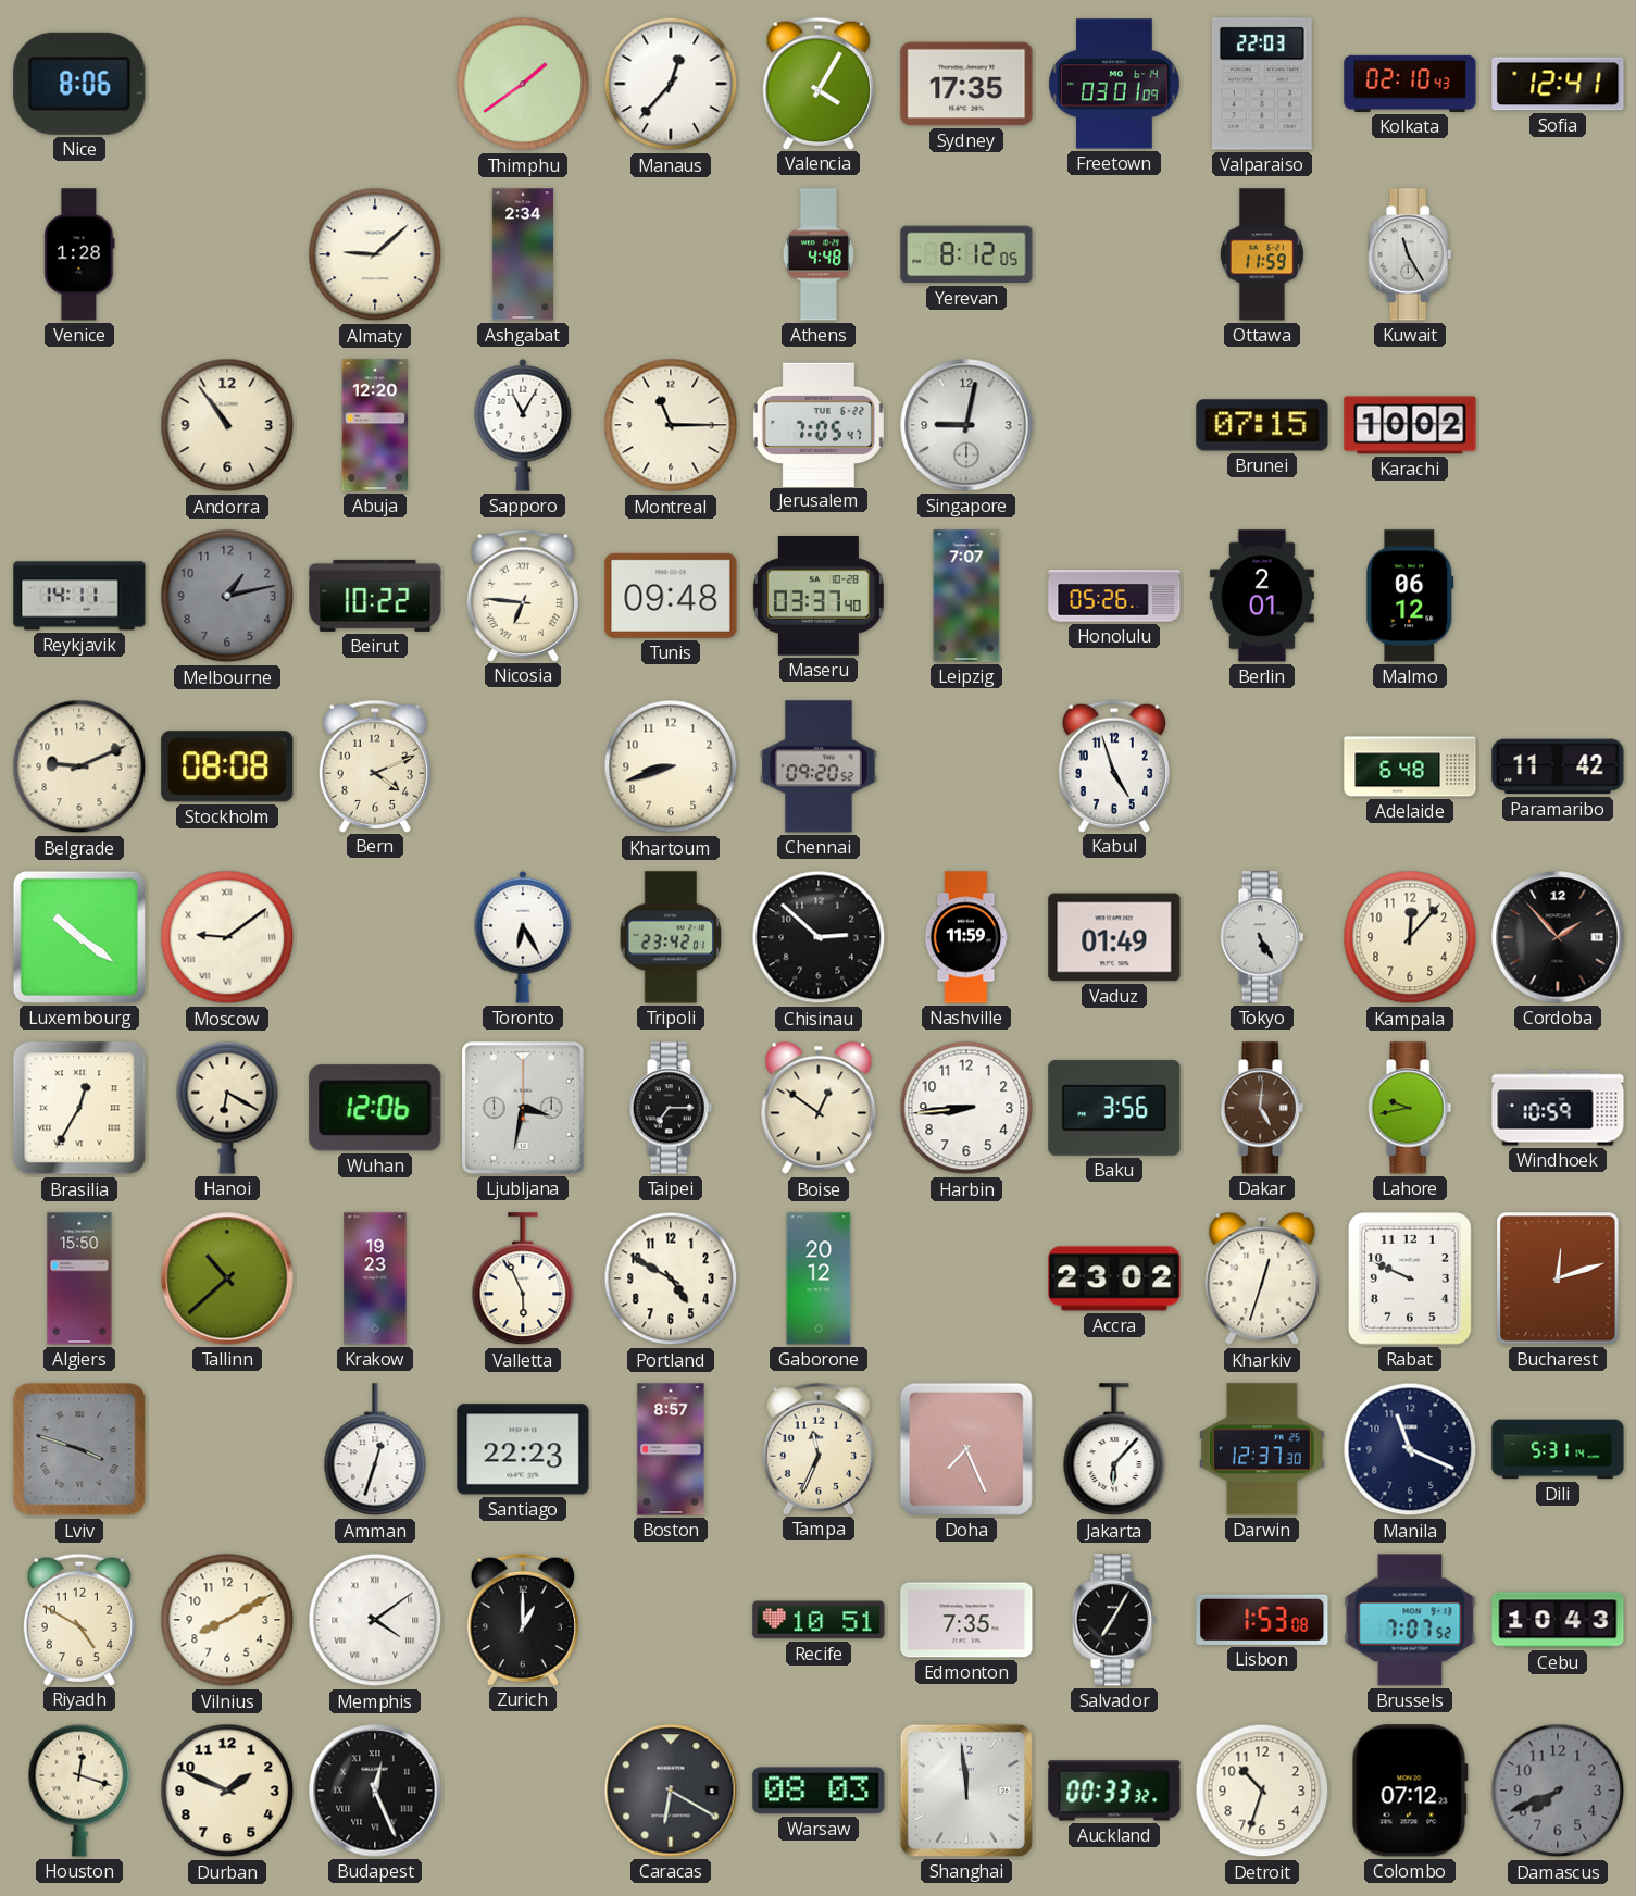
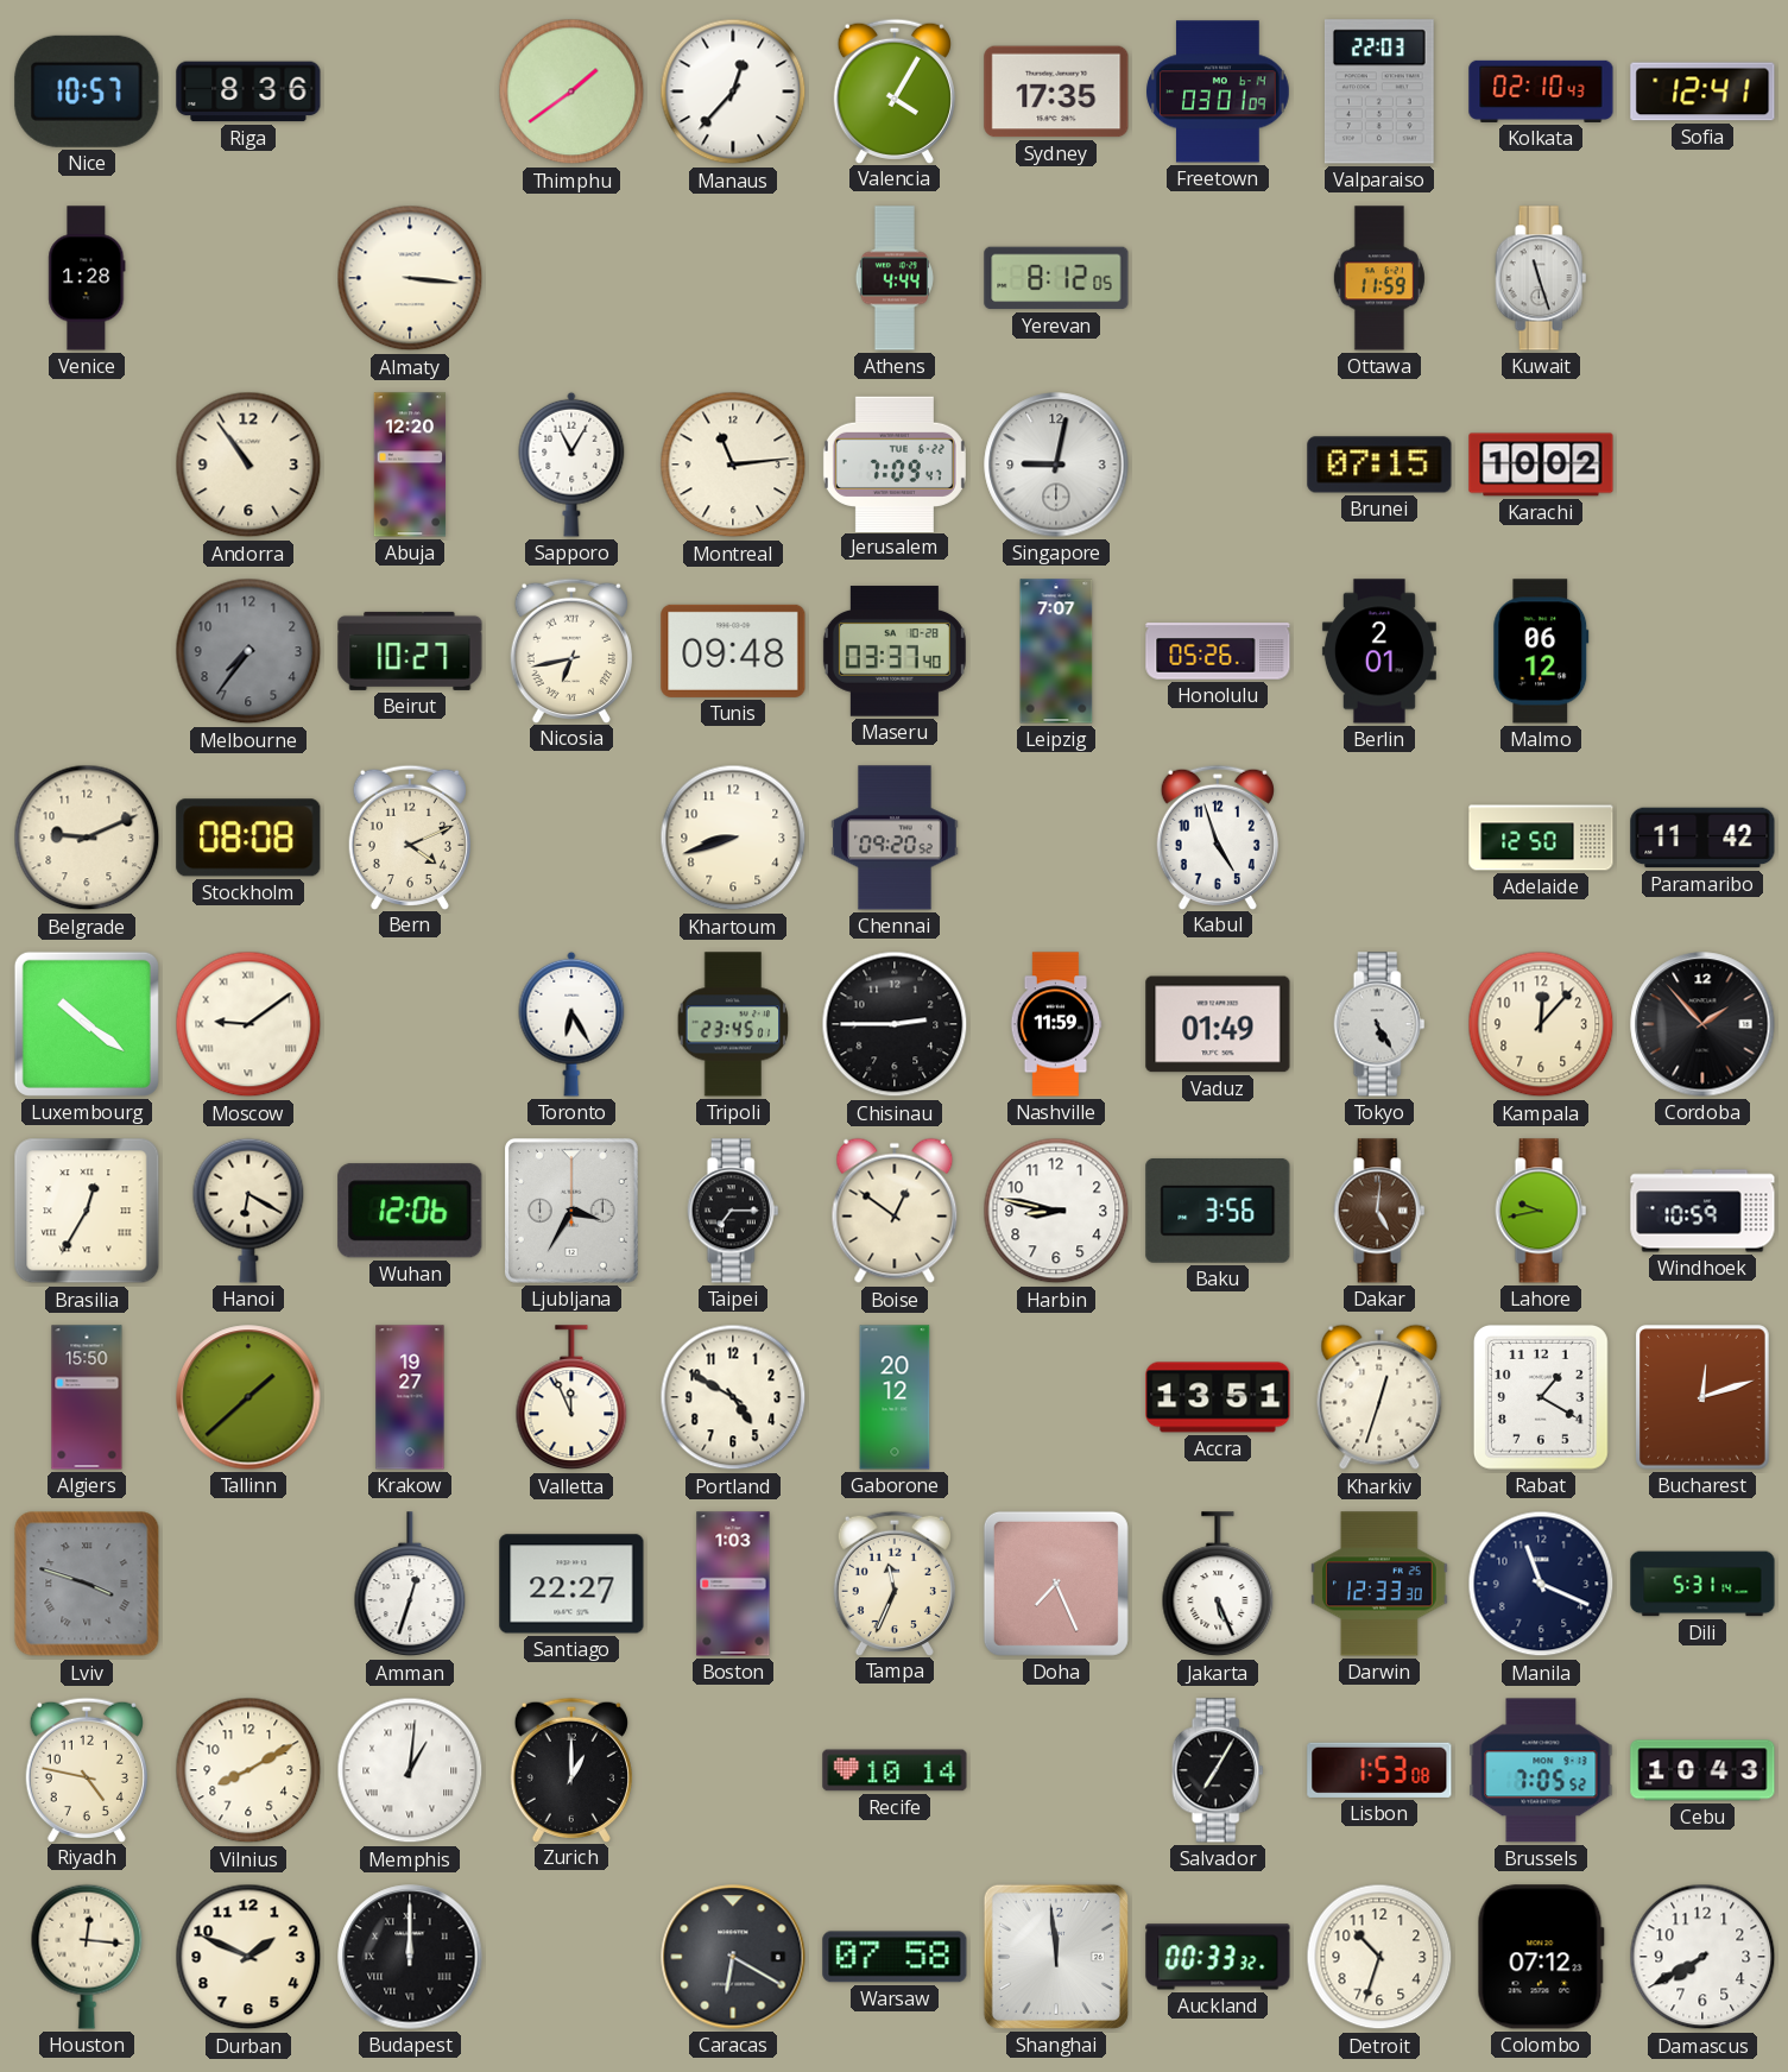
Nice: 8:06 -> 10:57 (87, 91)
Riga: none -> 8:36 (248, 91)
Almaty: 9:08 -> 3:16 (410, 278)
Ashgabat: 2:34 -> none (523, 254)
Athens: 4:48 -> 4:44 (895, 278)
Kuwait: 11:25 -> 11:27 (1541, 278)
Montreal: 11:15 -> 11:14 (733, 465)
Jerusalem: 7:05 -> 7:09 (895, 463)
Reykjavik: 14:11 -> none (79, 596)
Melbourne: 1:13 -> 7:36 (248, 651)
Beirut: 10:22 -> 10:27 (410, 651)
Nicosia: 6:46 -> 6:43 (571, 650)
Adelaide: 6:48 -> 12:50 (1541, 838)
Tripoli: 23:42 -> 23:45 (733, 1024)
Chisinau: 2:52 -> 2:45 (895, 1024)
Ljubljana: 3:32 -> 3:35 (573, 1212)
Harbin: 8:44 -> 8:47 (1056, 1211)
Tallinn: 10:38 -> 1:38 (248, 1397)
Krakow: 19:23 -> 19:27 (410, 1397)
Valletta: 5:56 -> 11:56 (571, 1398)
Accra: 23:02 -> 13:51 (1218, 1397)
Rabat: 9:49 -> 1:20 (1541, 1397)
Santiago: 22:23 -> 22:27 (571, 1584)
Boston: 8:57 -> 1:03 (733, 1584)
Jakarta: 6:07 -> 5:26 (1218, 1585)
Darwin: 12:37 -> 12:33 (1379, 1584)
Riyadh: 4:50 -> 4:47 (87, 1769)
Memphis: 4:09 -> 1:01 (410, 1770)
Recife: 10:51 -> 10:14 (895, 1770)
Edmonton: 7:35 -> none (966, 1620)
Brussels: 7:07 -> 7:05 (1541, 1770)
Houston: 12:18 -> 12:16 (87, 1957)
Budapest: 12:26 -> 12:00 (410, 1957)
Warsaw: 08:03 -> 07:58 (895, 1957)
Damascus: 7:41 -> 7:40 (1702, 1957)
Damascus dial: grey -> white (1702, 1957)
